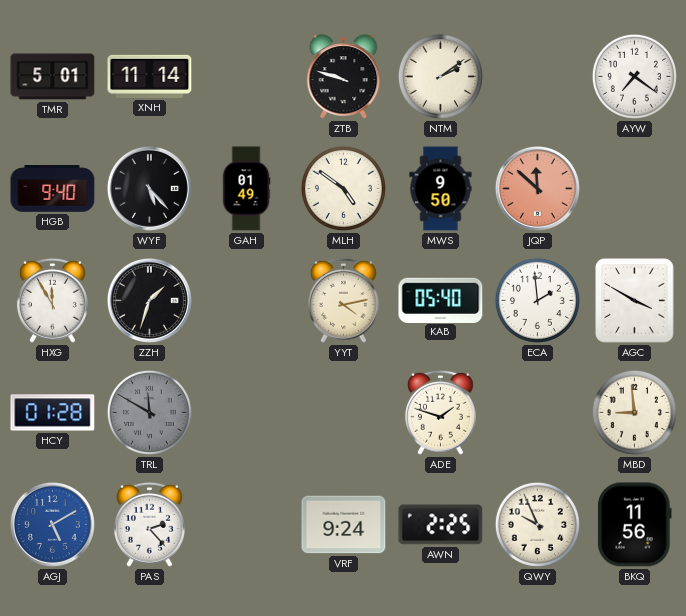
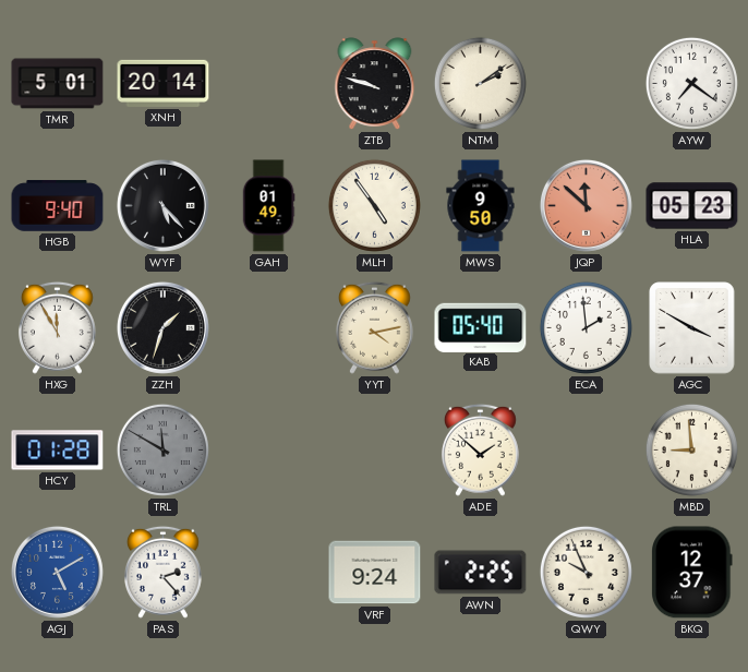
XNH: 11:14 -> 20:14 (164, 83)
MLH: 4:51 -> 4:54 (374, 205)
HLA: none -> 05:23 (692, 206)
ADE: 1:48 -> 1:52 (480, 449)
BKQ: 11:56 -> 12:37 (692, 573)
